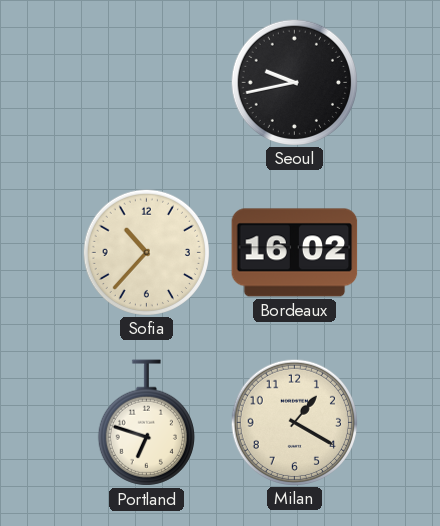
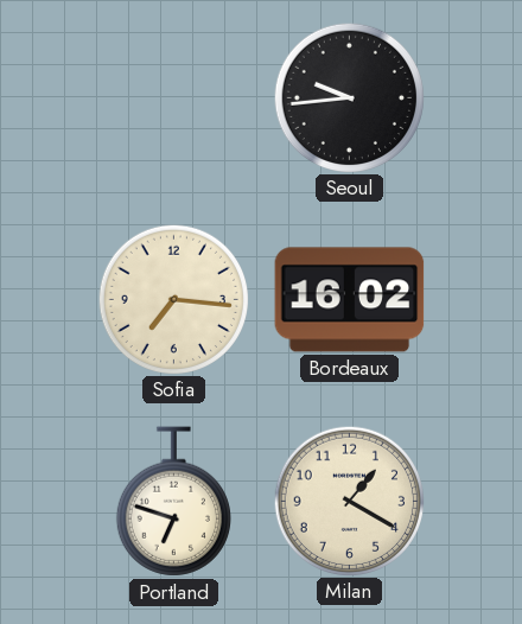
Seoul: 9:43 -> 9:44 (349, 97)
Sofia: 10:37 -> 7:16 (173, 299)
